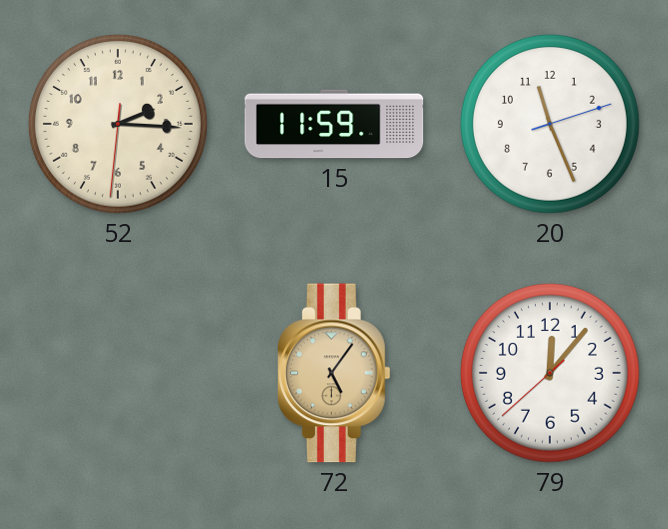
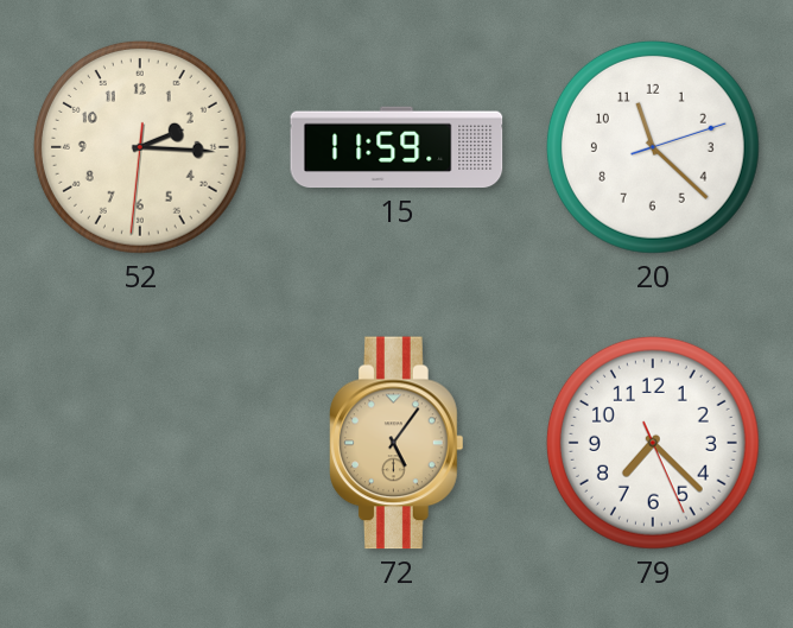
20: 11:26 -> 11:22 (653, 147)
79: 12:06 -> 7:22 (653, 443)
